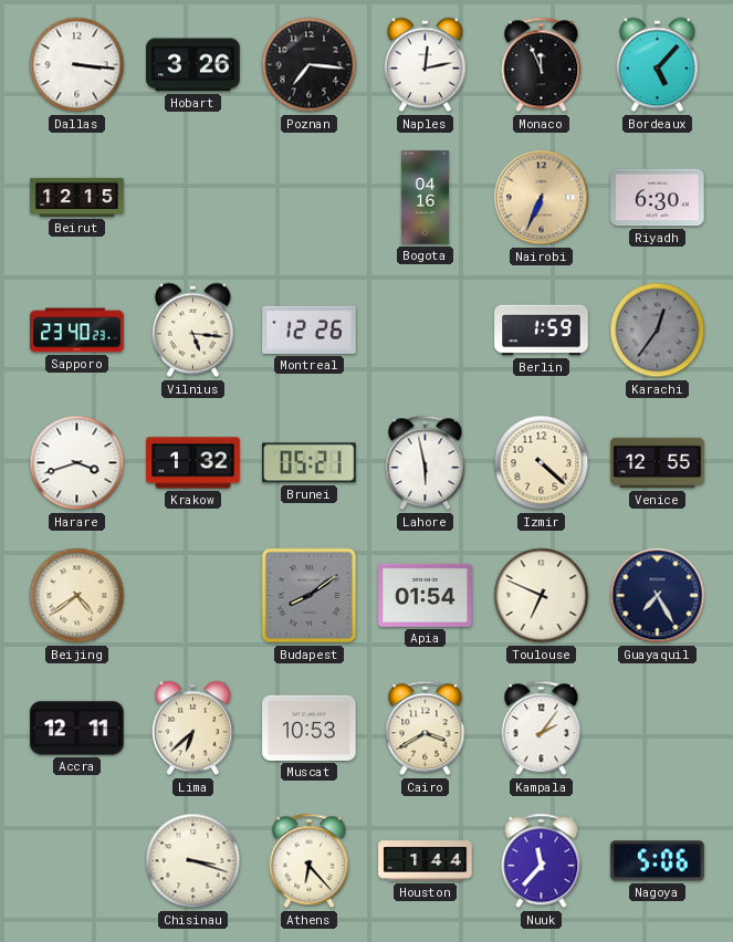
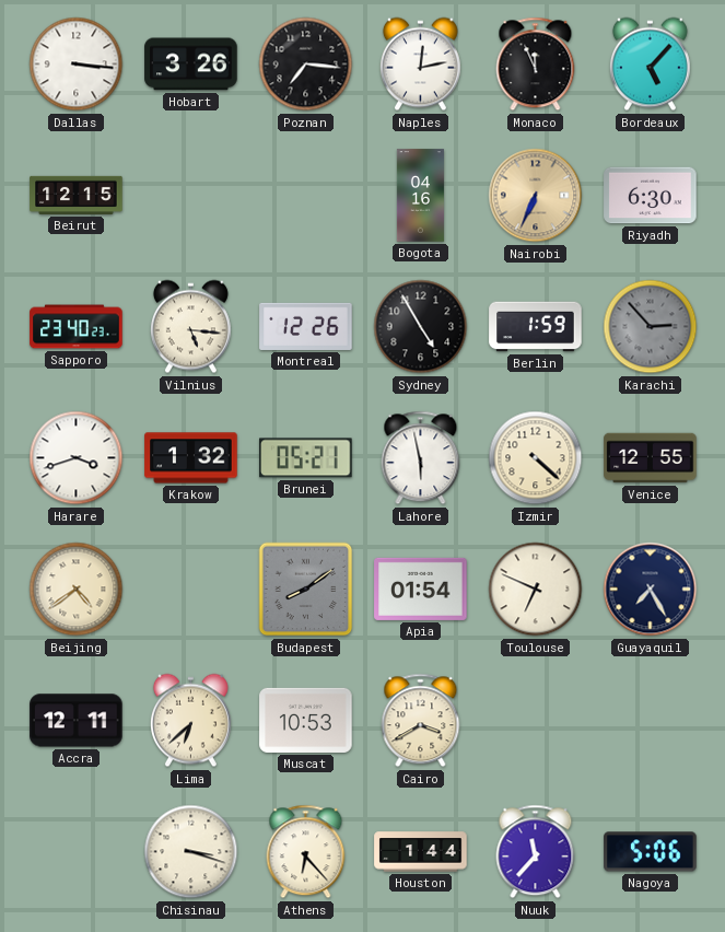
Sydney: none -> 4:55 (421, 327)
Karachi: 12:36 -> 2:53 (651, 327)
Kampala: 2:06 -> none (542, 729)
